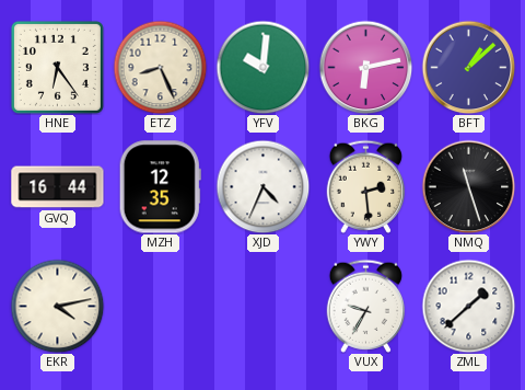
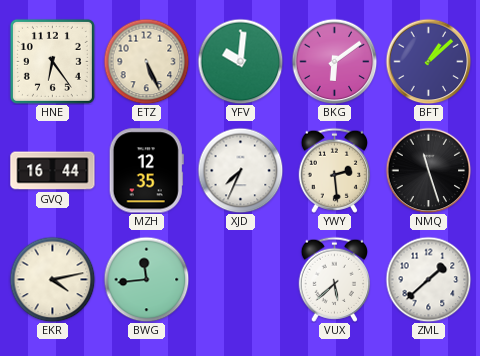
ETZ: 8:26 -> 5:26 (146, 61)
BKG: 6:13 -> 6:09 (334, 61)
XJD: 4:34 -> 7:34 (240, 170)
BWG: none -> 11:44 (146, 279)
VUX: 9:35 -> 5:38 (334, 279)
